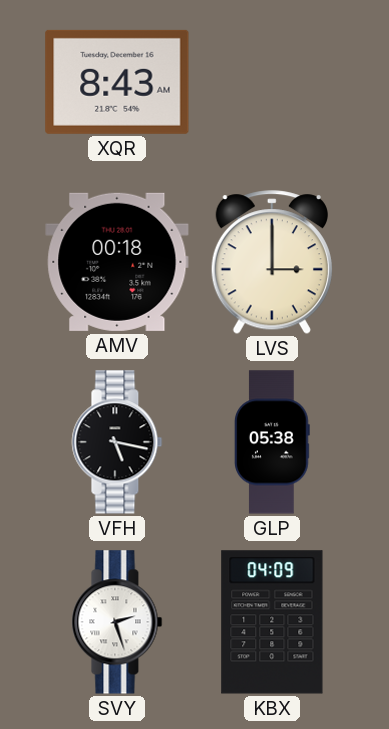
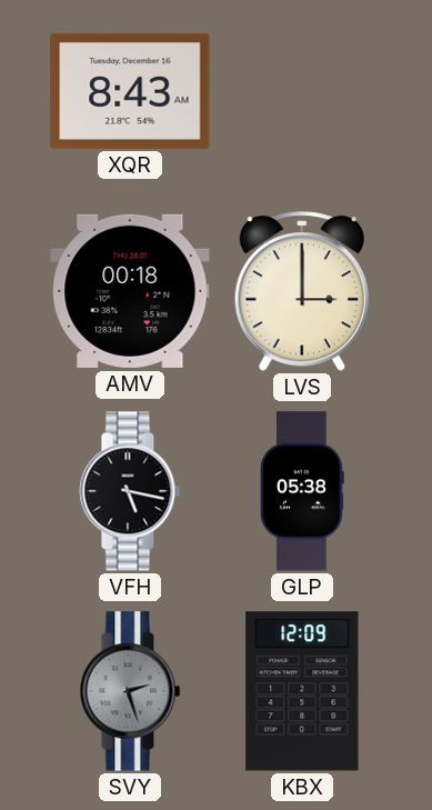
SVY dial: white -> grey (130, 691)
KBX: 04:09 -> 12:09 (302, 691)
